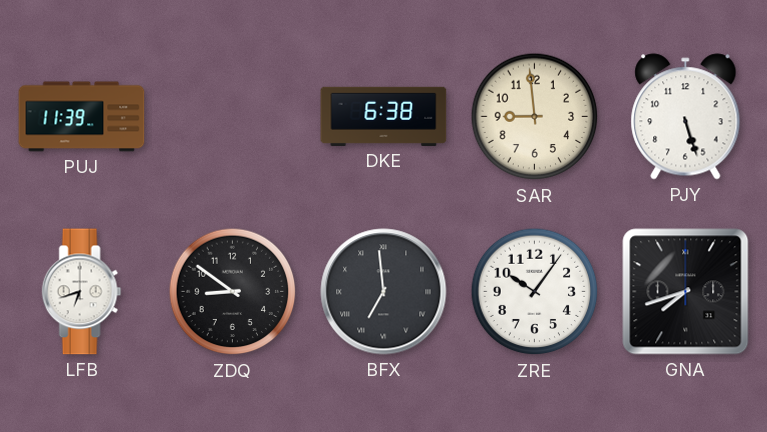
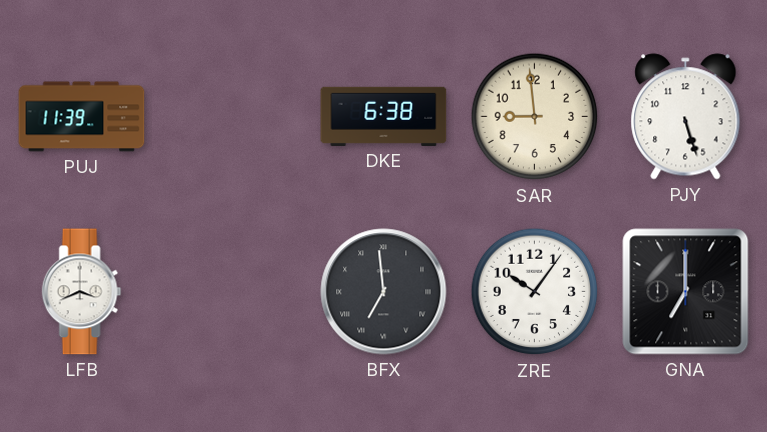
LFB: 6:42 -> 3:41 (82, 292)
ZDQ: 8:51 -> none (233, 292)
GNA: 7:42 -> 7:00 (686, 292)
